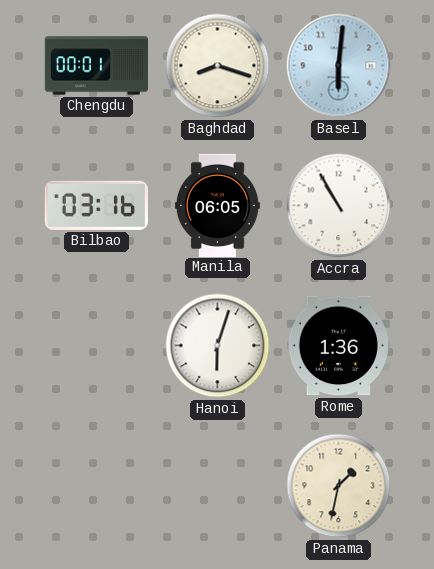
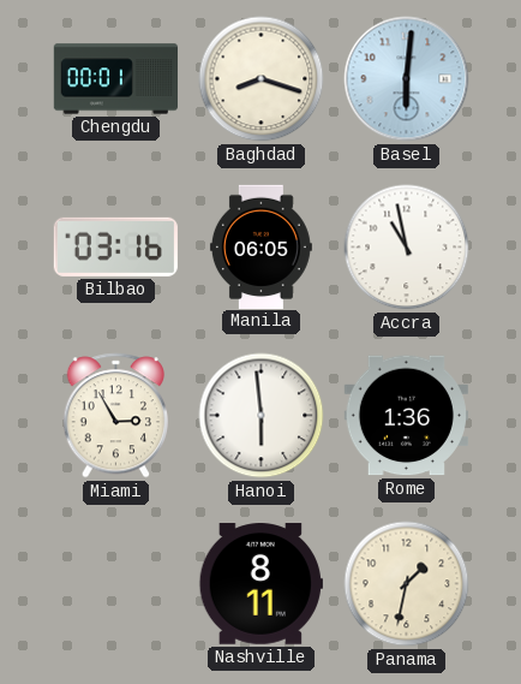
Accra: 10:55 -> 10:58 (407, 248)
Miami: none -> 2:55 (115, 416)
Hanoi: 6:03 -> 5:59 (262, 416)
Nashville: none -> 8:11 (260, 584)
